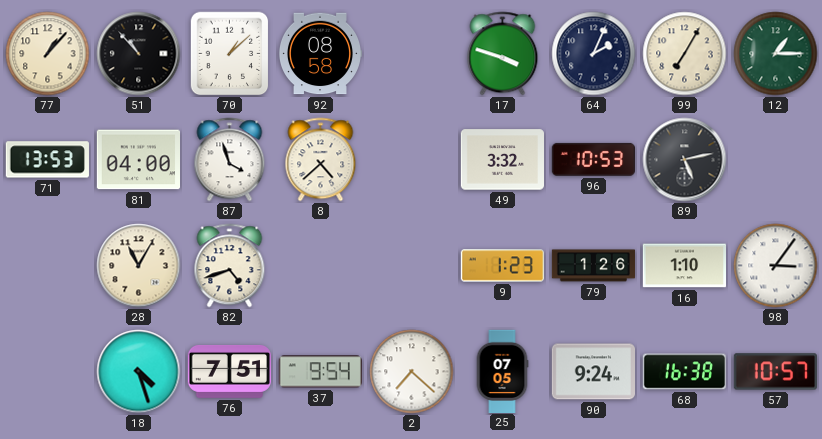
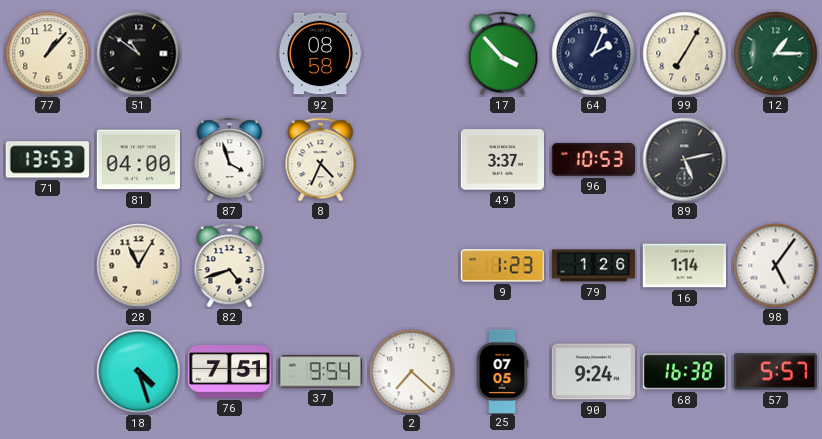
51: 10:53 -> 10:51 (139, 54)
70: 1:08 -> none (230, 54)
17: 3:48 -> 3:53 (503, 54)
8: 4:38 -> 4:34 (321, 160)
49: 3:32 -> 3:37 (502, 160)
16: 1:10 -> 1:14 (684, 266)
98: 3:06 -> 5:06 (776, 266)
57: 10:57 -> 5:57 (775, 372)
